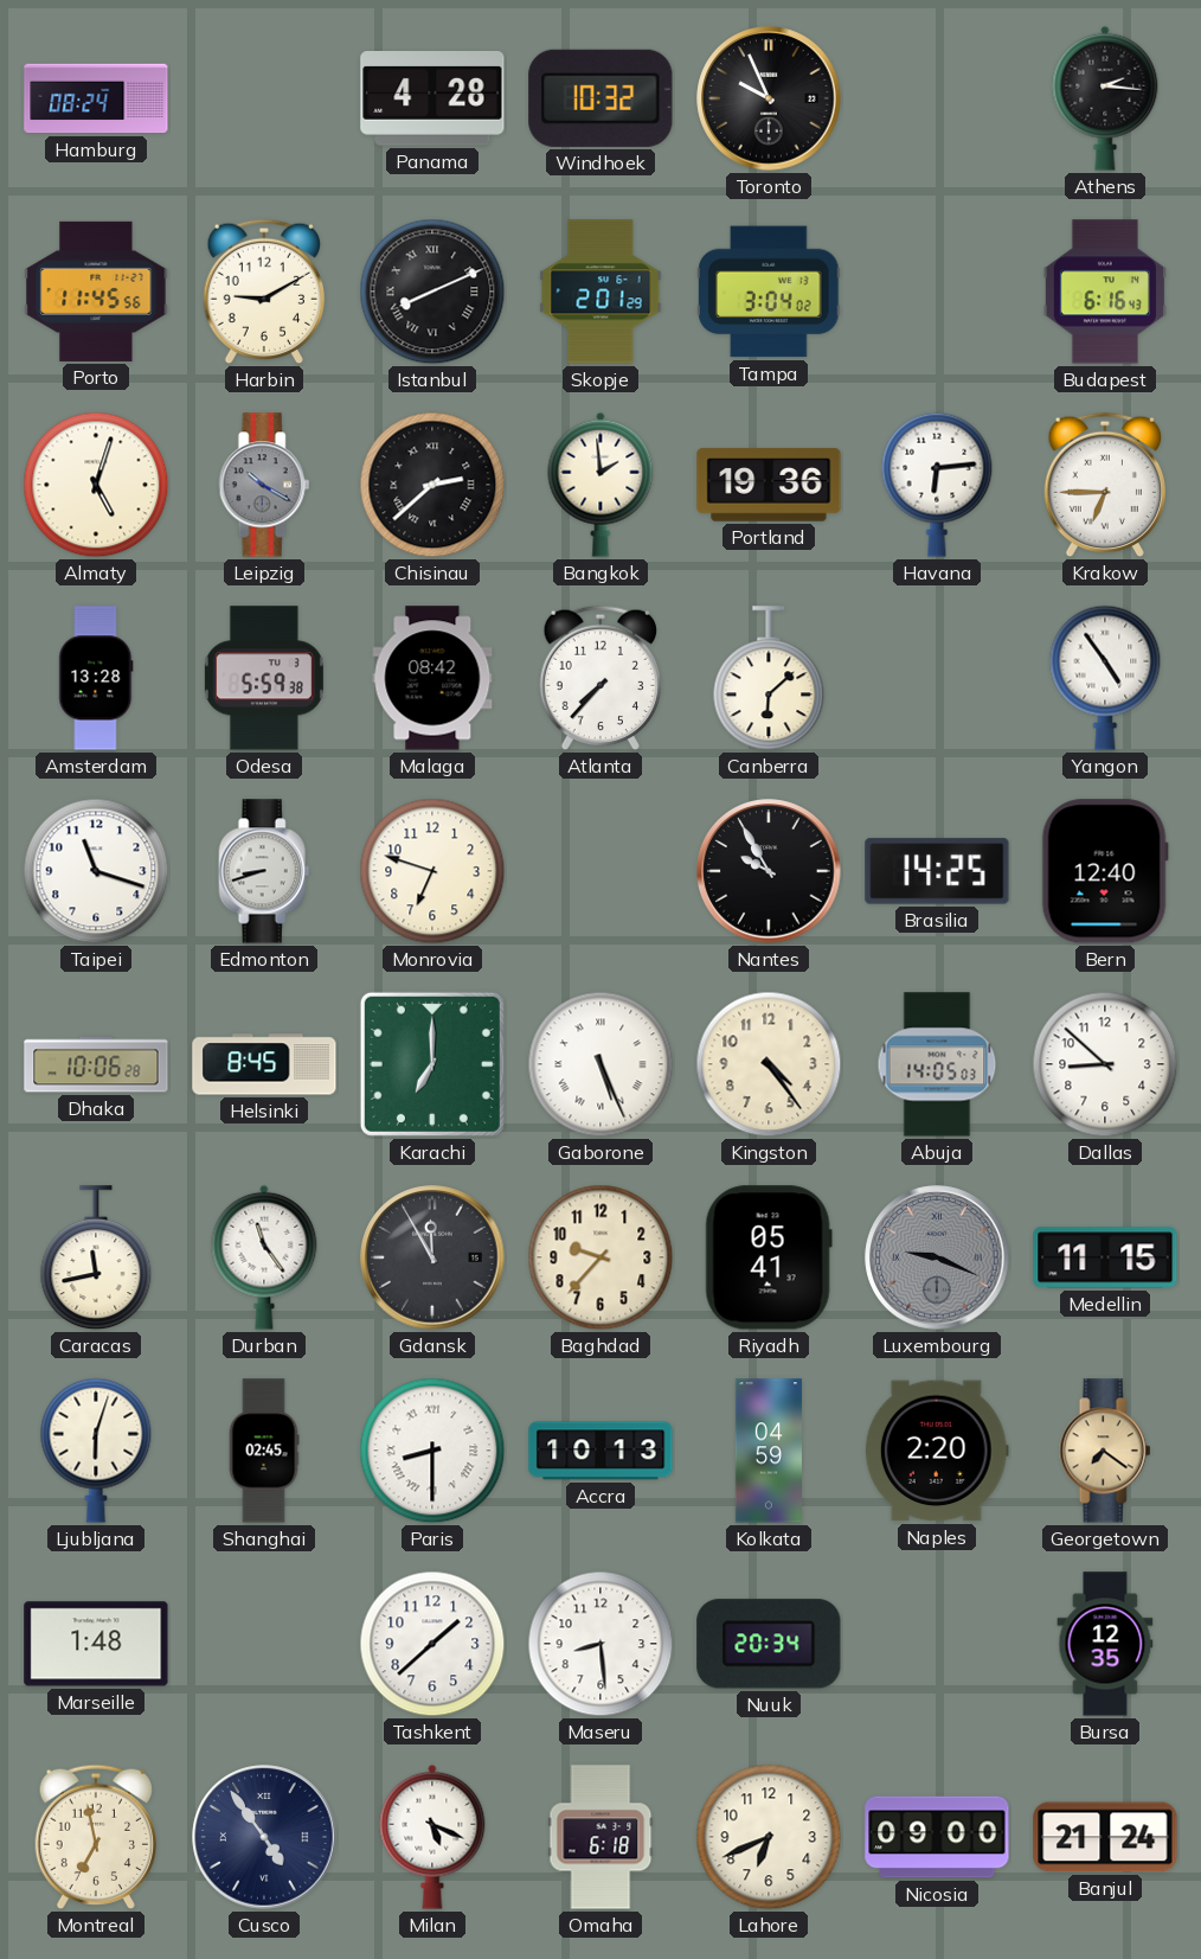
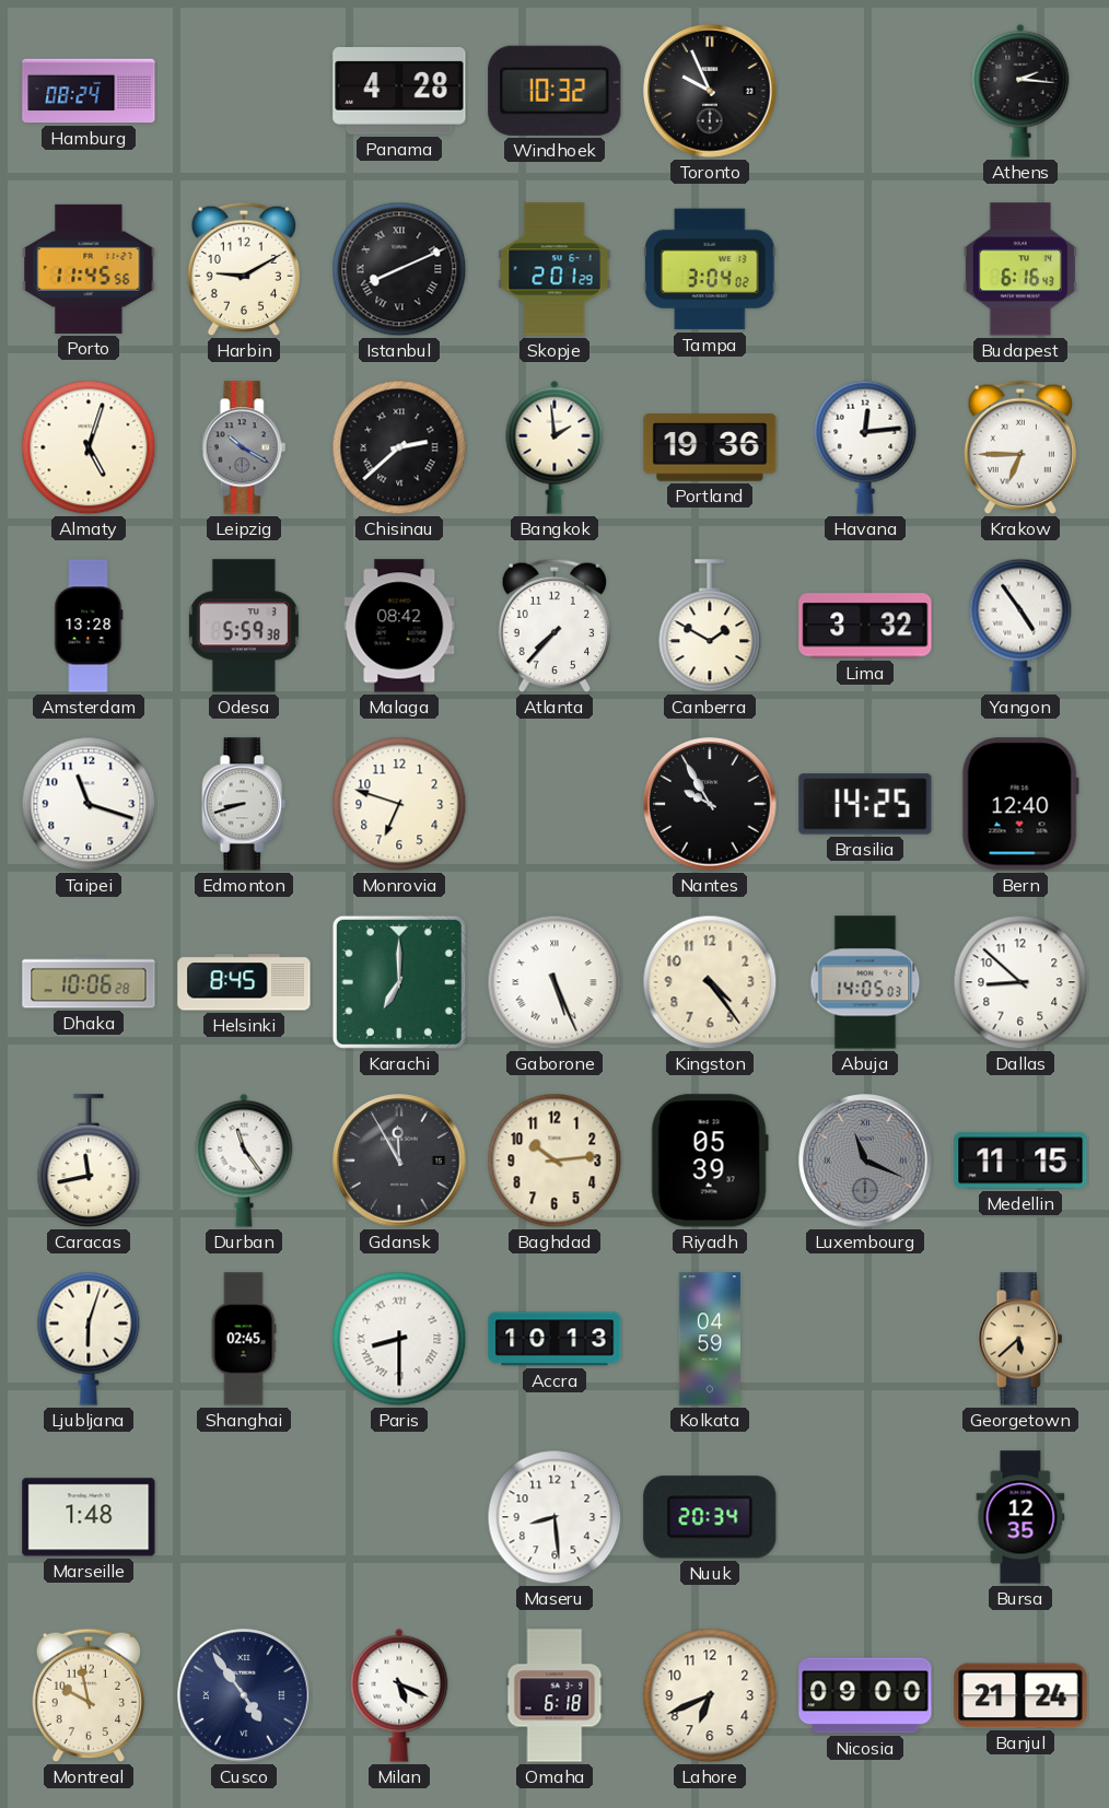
Havana: 6:14 -> 12:14 (865, 447)
Canberra: 6:08 -> 1:50 (710, 627)
Lima: none -> 3:32 (865, 626)
Baghdad: 9:37 -> 10:14 (554, 1160)
Riyadh: 05:41 -> 05:39 (710, 1160)
Luxembourg: 9:19 -> 11:19 (865, 1160)
Naples: 2:20 -> none (937, 1451)
Georgetown: 7:21 -> 5:38 (1020, 1339)
Tashkent: 1:38 -> none (432, 1644)
Montreal: 6:58 -> 9:58 (87, 1695)
